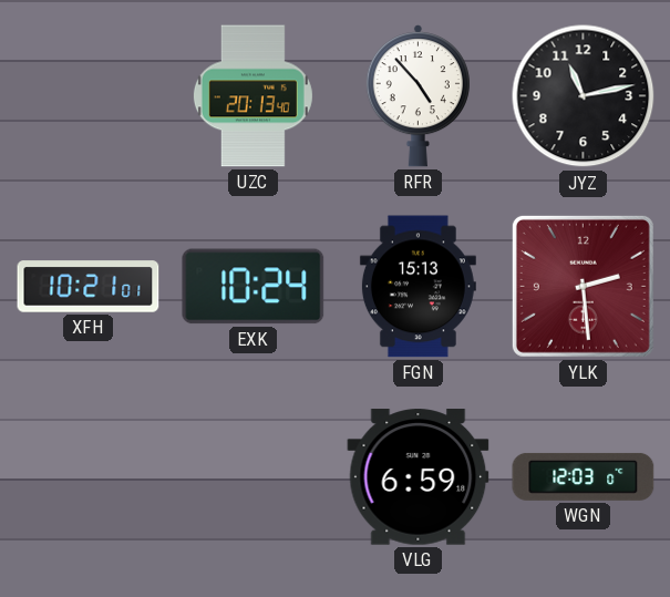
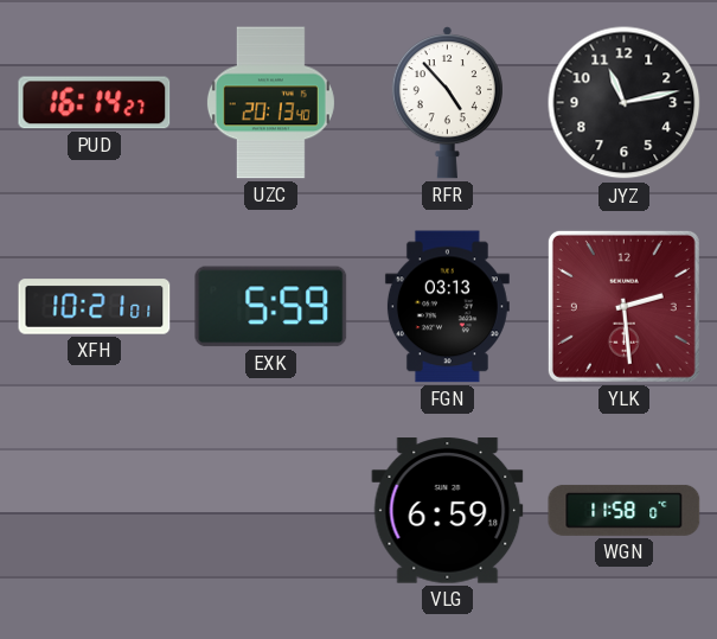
PUD: none -> 16:14 (95, 103)
EXK: 10:24 -> 5:59 (271, 307)
FGN: 15:13 -> 03:13 (447, 307)
WGN: 12:03 -> 11:58 (625, 510)
